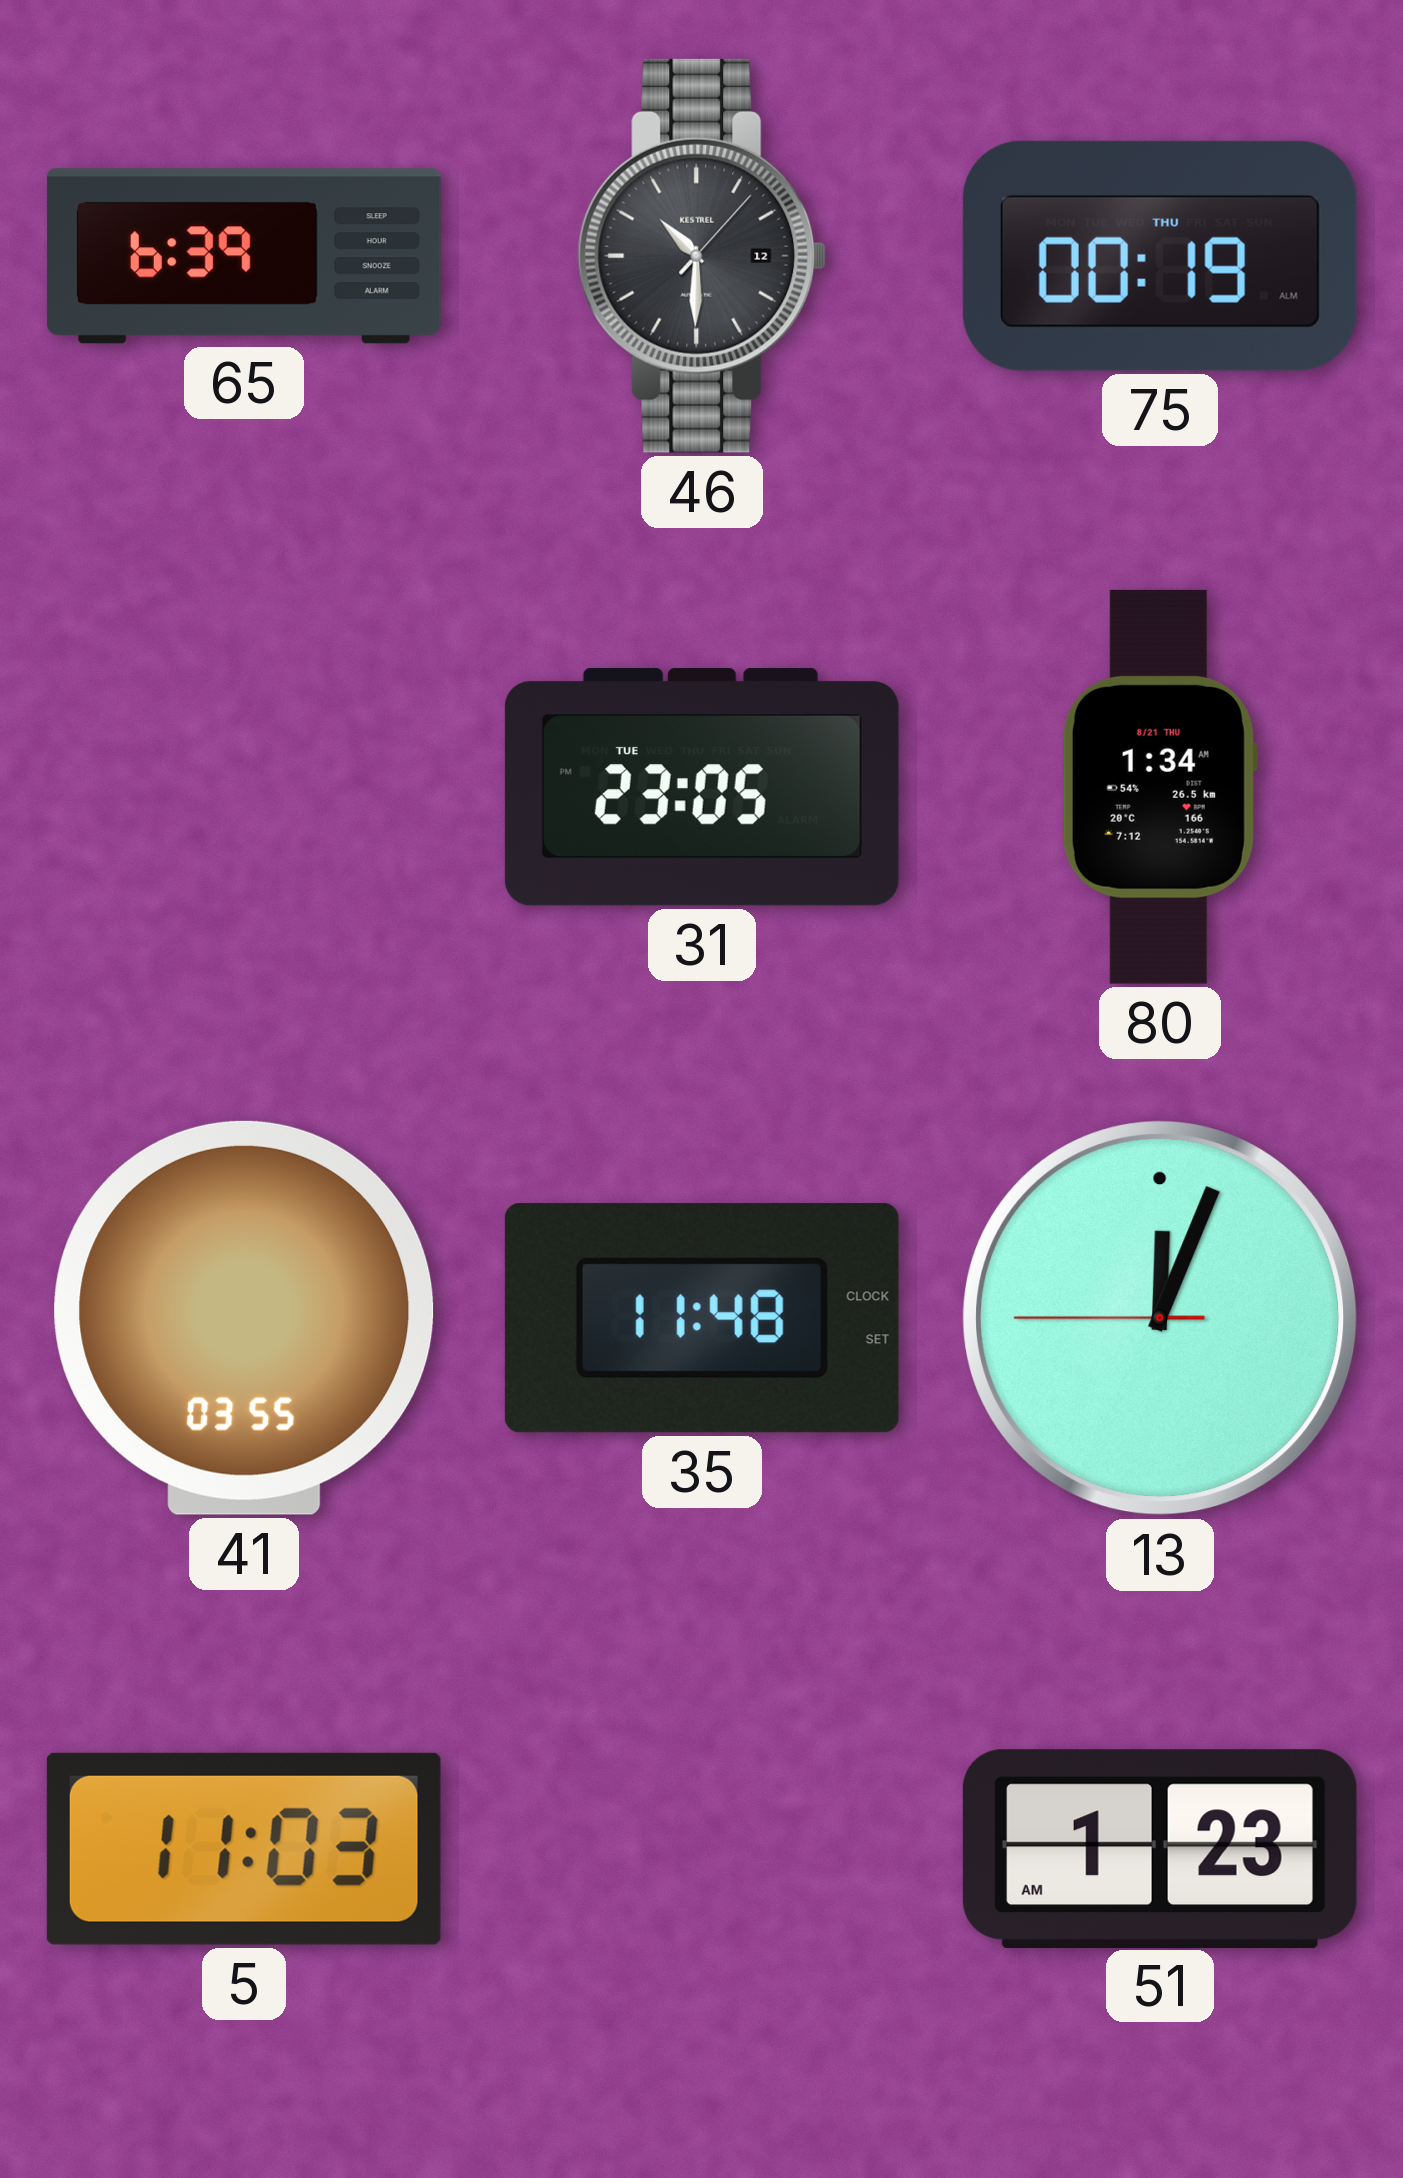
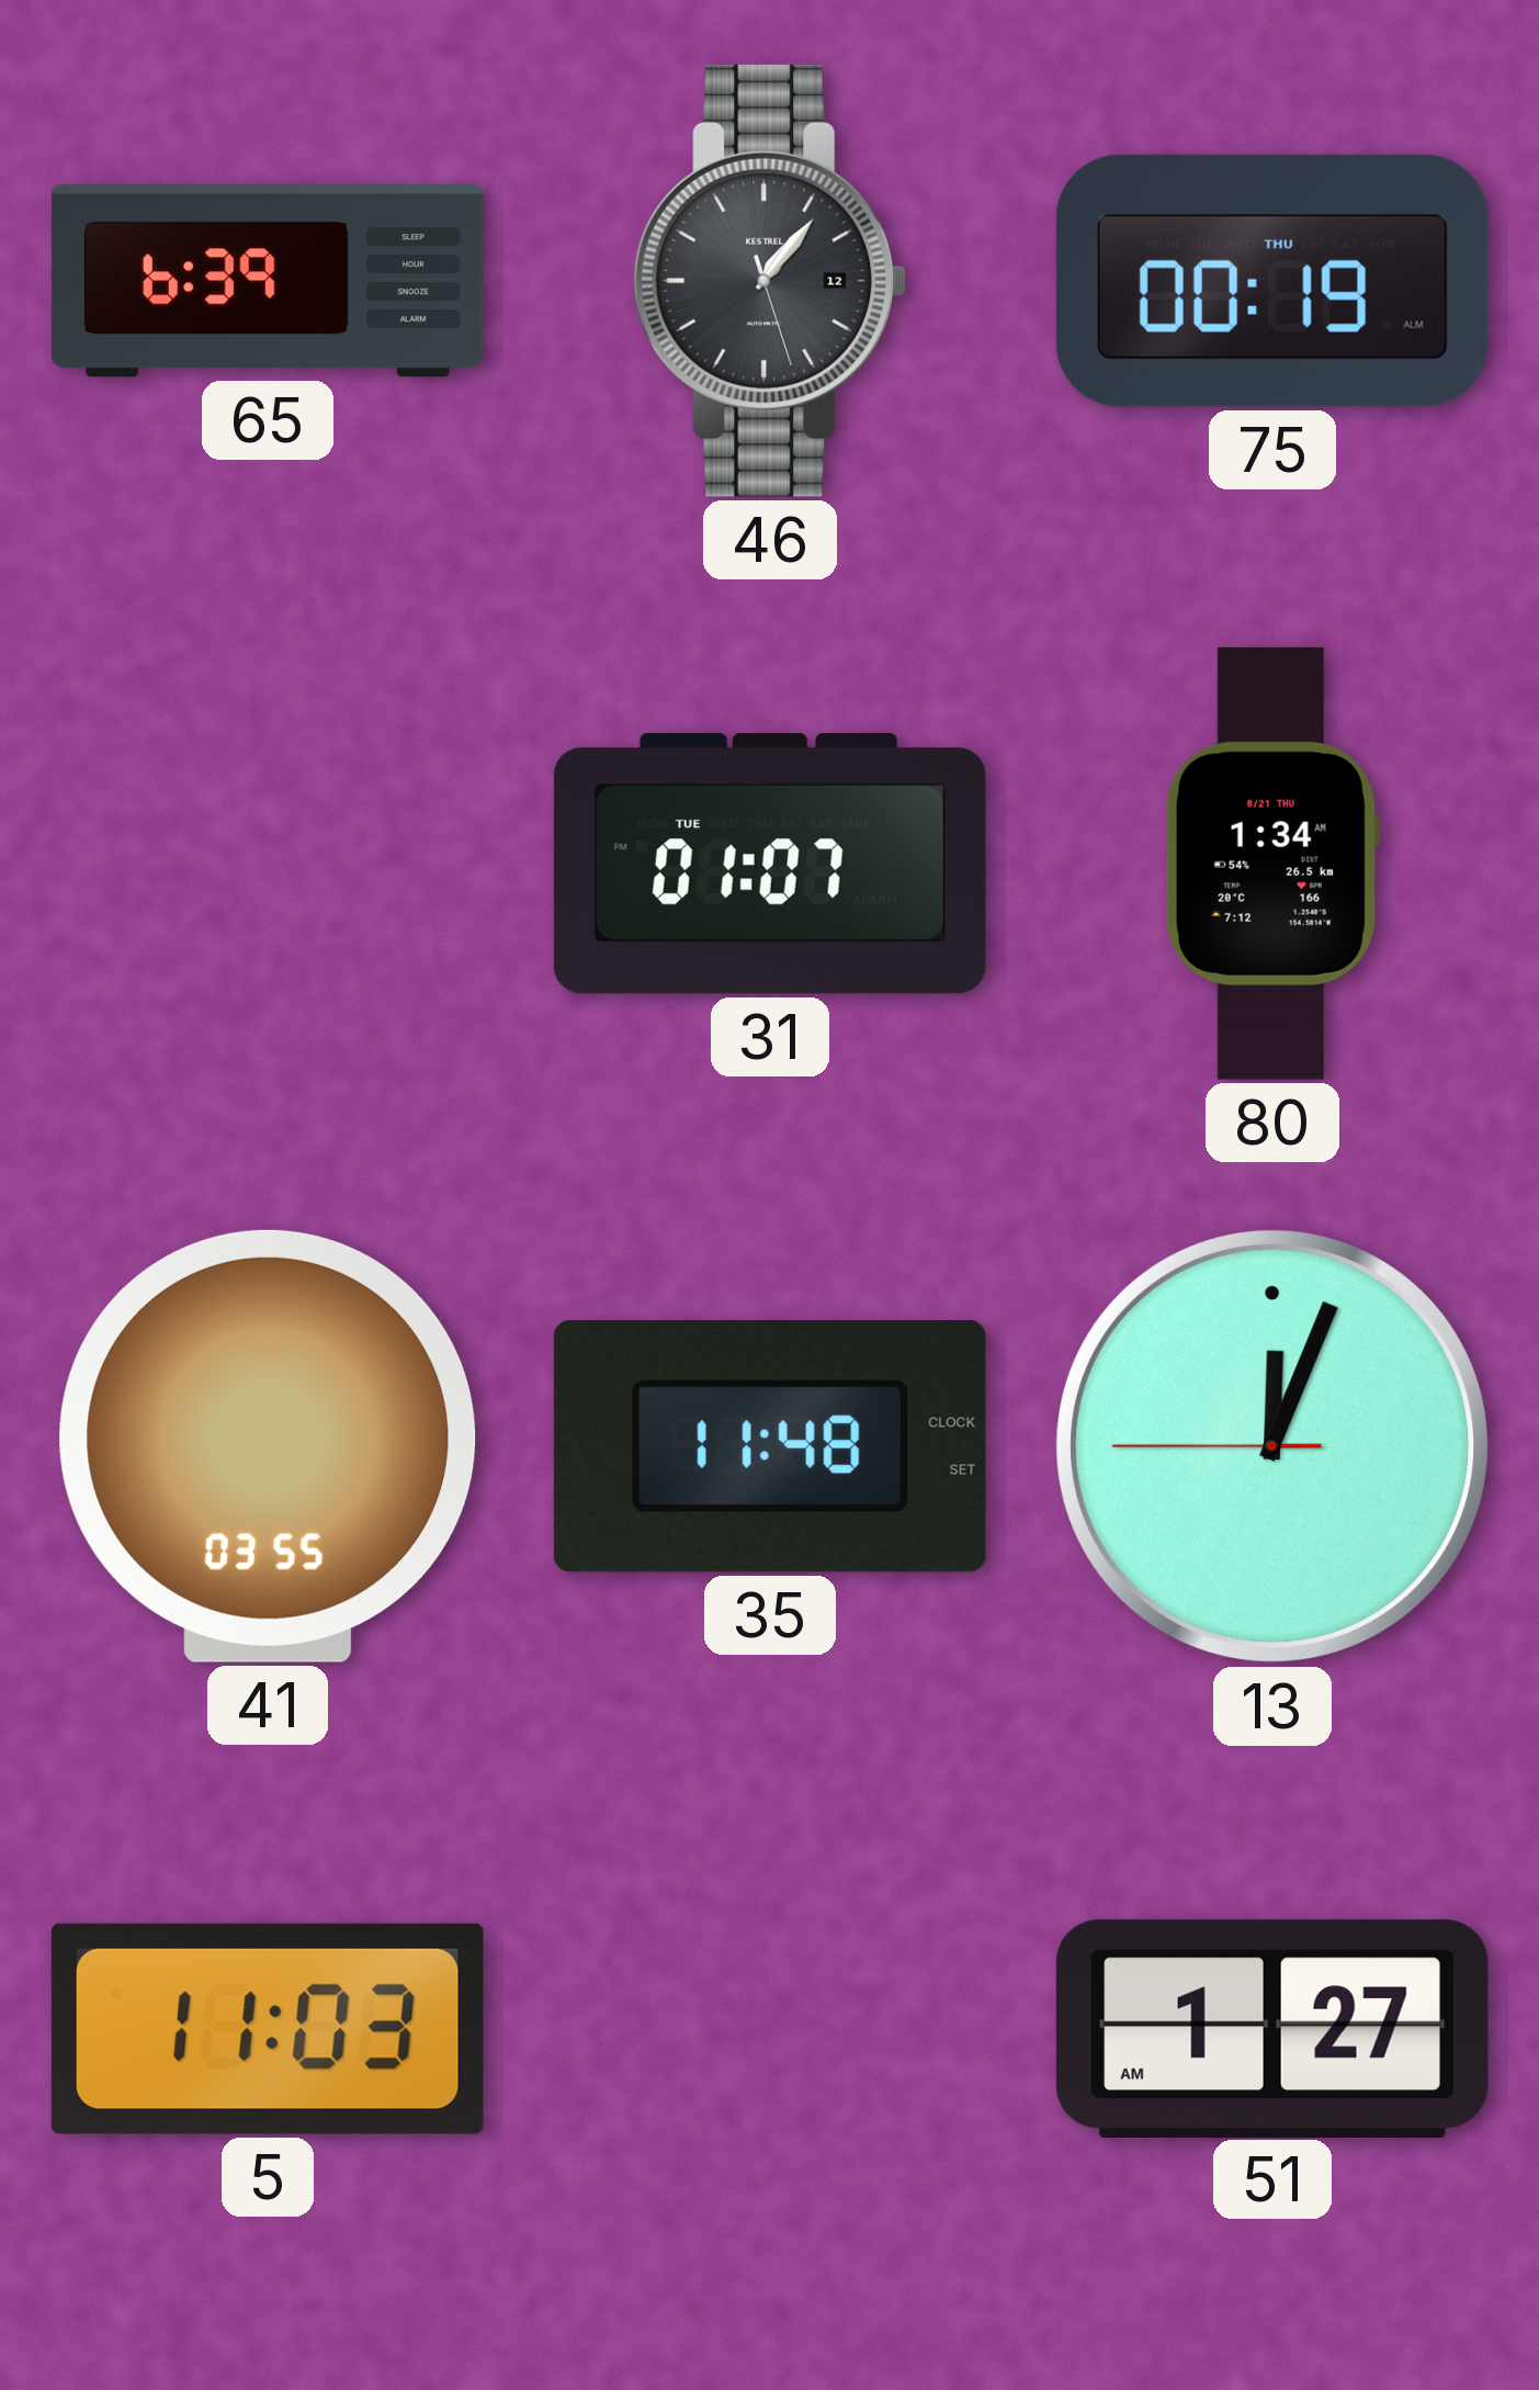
46: 10:30 -> 1:06 (770, 281)
31: 23:05 -> 01:07 (770, 864)
51: 1:23 -> 1:27 (1272, 2028)
